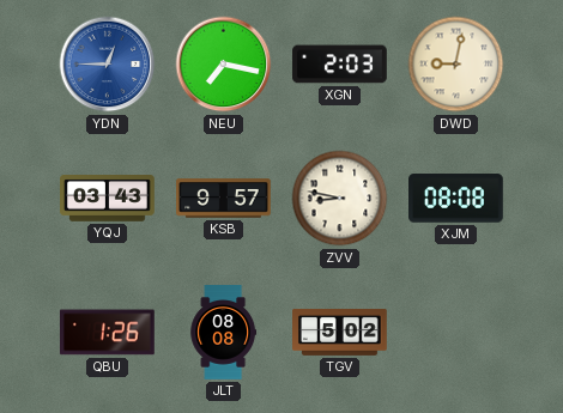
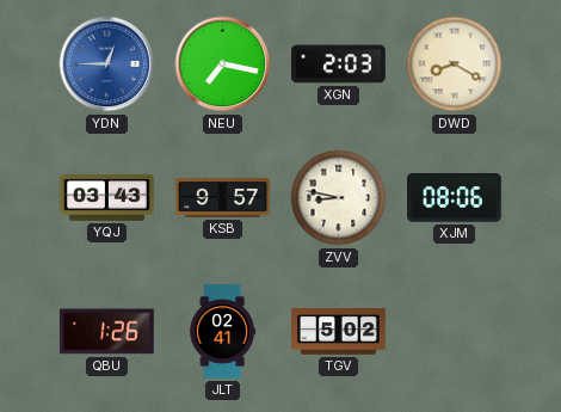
DWD: 9:02 -> 8:20 (455, 64)
XJM: 08:08 -> 08:06 (455, 198)
JLT: 08:08 -> 02:41 (223, 332)
